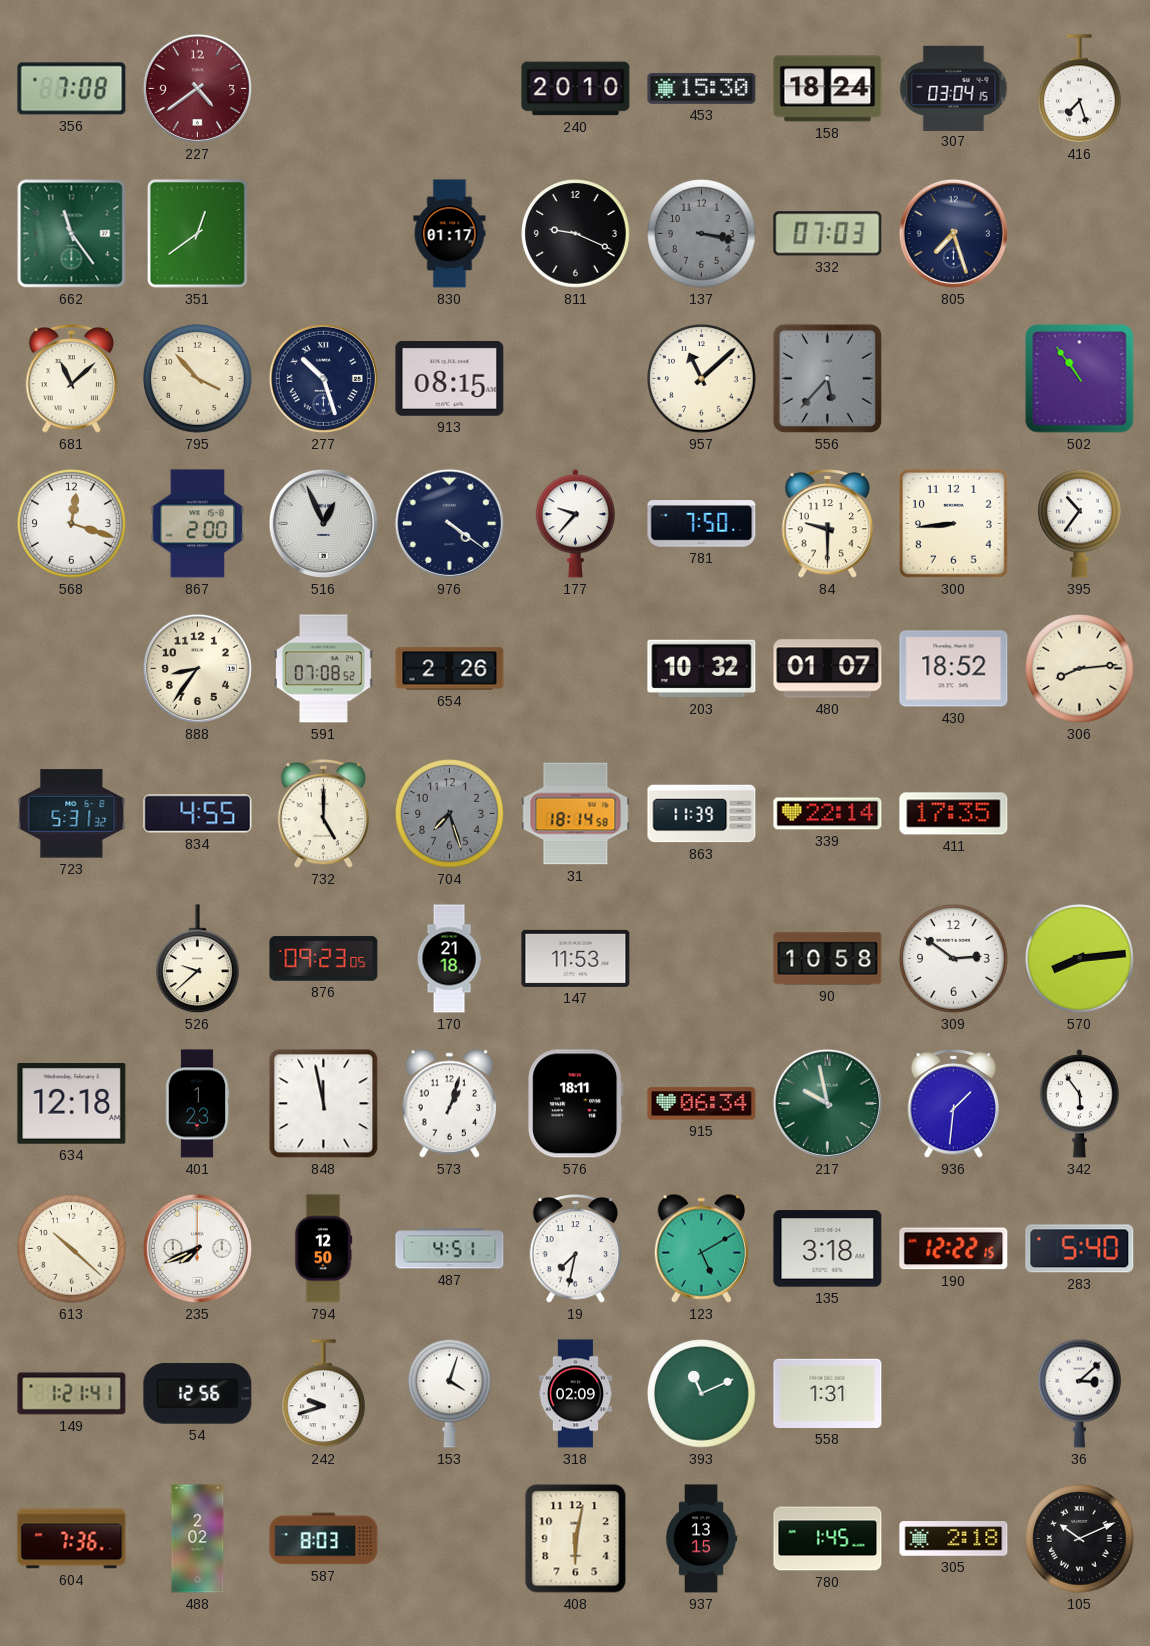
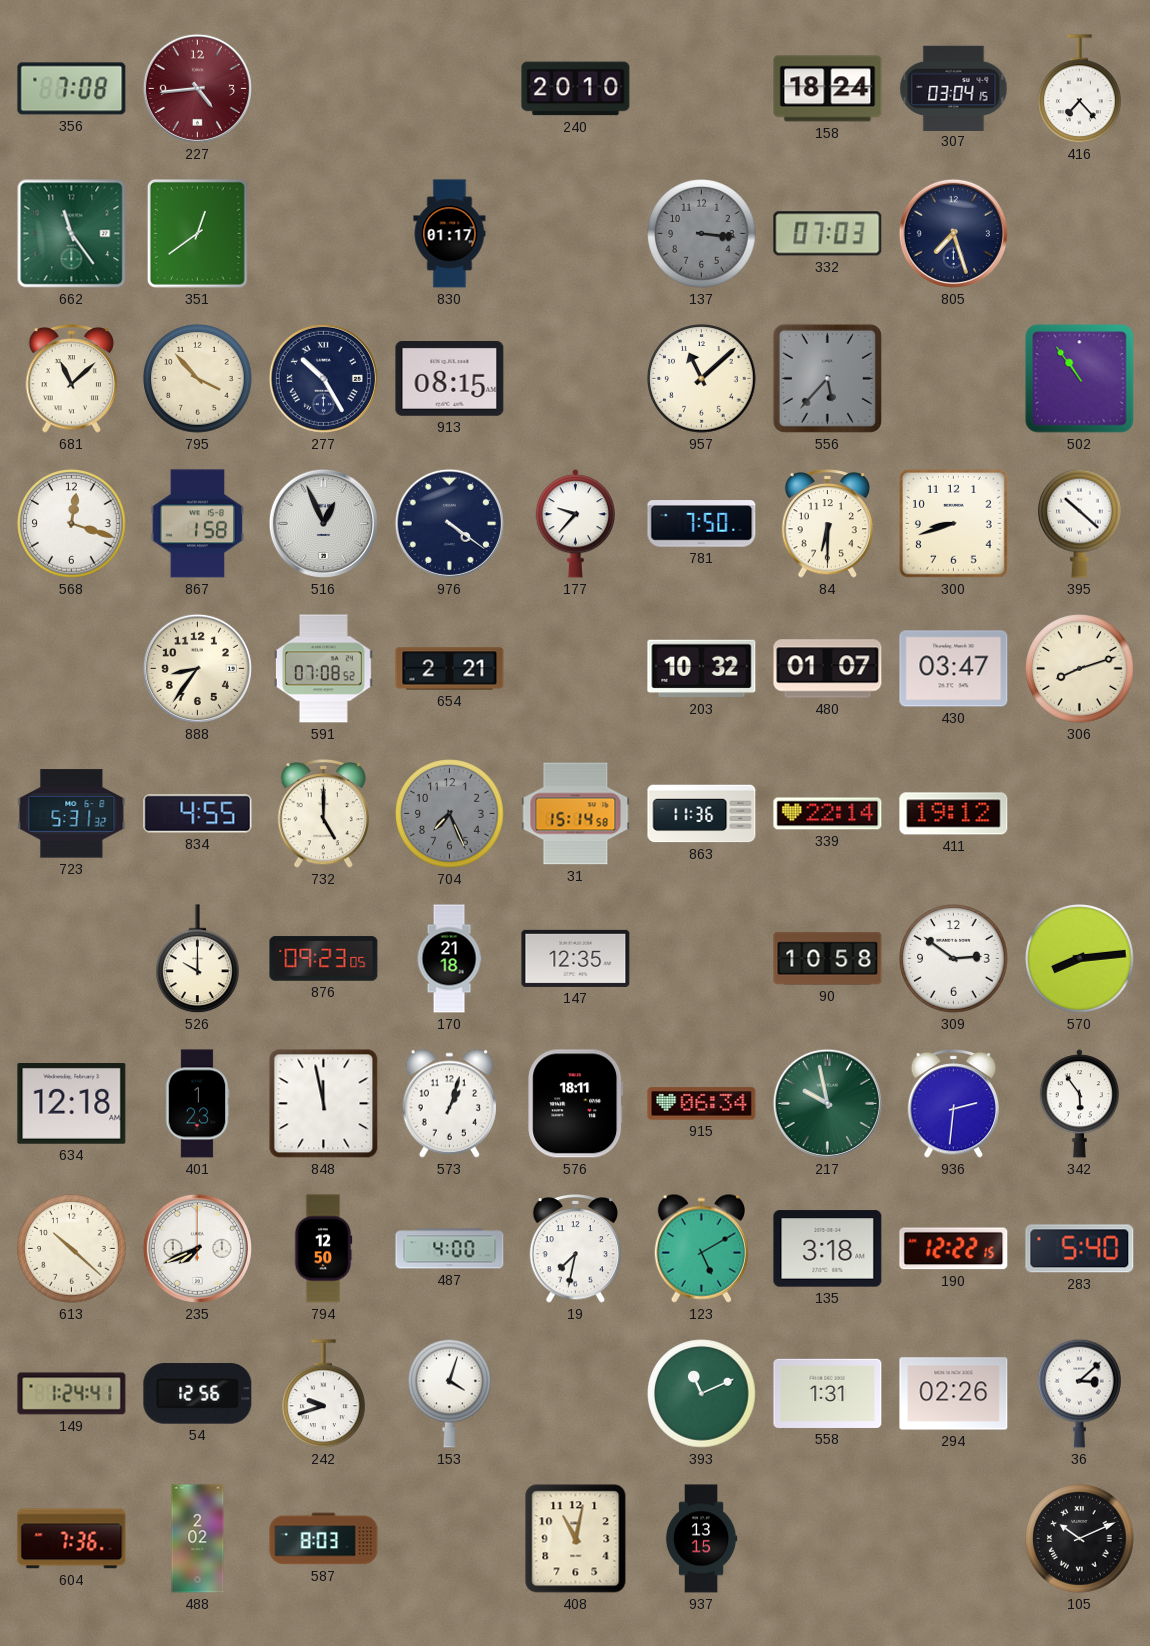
227: 4:39 -> 4:44 (197, 88)
453: 15:30 -> none (702, 88)
416: 7:27 -> 7:23 (1080, 89)
811: 9:19 -> none (576, 234)
137: 3:17 -> 3:16 (702, 234)
277: 10:27 -> 10:25 (323, 378)
867: 2:00 -> 1:58 (198, 524)
84: 9:30 -> 6:30 (828, 524)
300: 8:44 -> 8:42 (953, 523)
395: 10:36 -> 10:22 (1080, 523)
654: 2:26 -> 2:21 (450, 669)
430: 18:52 -> 03:47 (954, 669)
306: 8:14 -> 8:12 (1080, 669)
704: 7:27 -> 7:26 (450, 814)
31: 18:14 -> 15:14 (576, 814)
863: 11:39 -> 11:36 (702, 814)
411: 17:35 -> 19:12 (954, 814)
526: 9:38 -> 10:00 (198, 959)
147: 11:53 -> 12:35 (576, 958)
936: 1:31 -> 2:31 (954, 1104)
487: 4:51 -> 4:00 (450, 1249)
149: 1:21 -> 1:24 (72, 1394)
318: 02:09 -> none (575, 1394)
294: none -> 02:26 (954, 1394)
408: 6:02 -> 11:02 (576, 1539)
780: 1:45 -> none (828, 1539)
305: 2:18 -> none (954, 1539)
